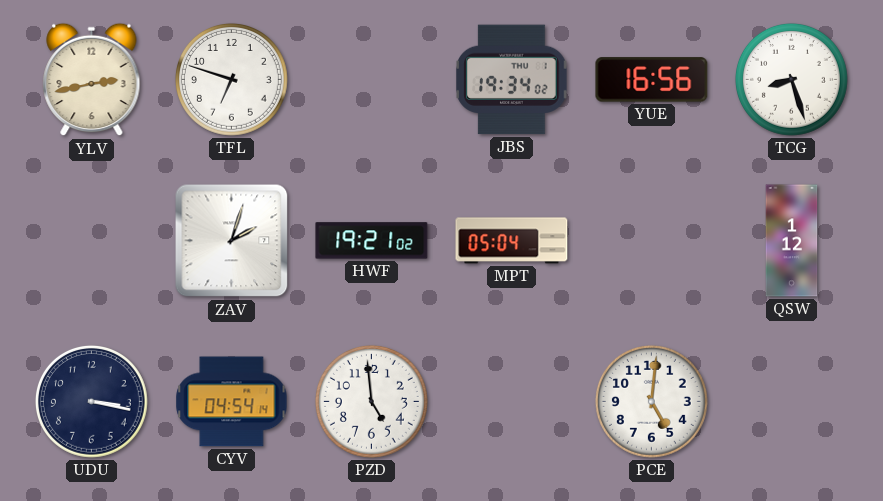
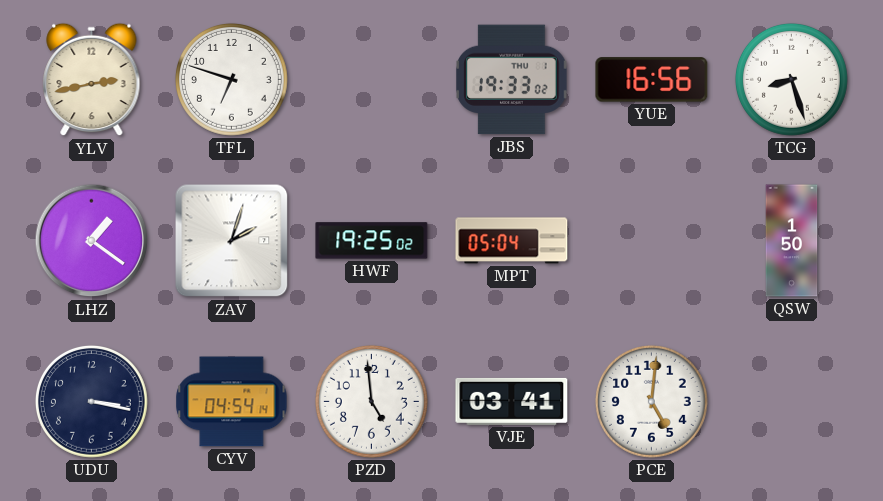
JBS: 19:34 -> 19:33 (512, 80)
LHZ: none -> 1:21 (92, 241)
HWF: 19:21 -> 19:25 (372, 241)
QSW: 1:12 -> 1:50 (792, 241)
VJE: none -> 03:41 (512, 401)
